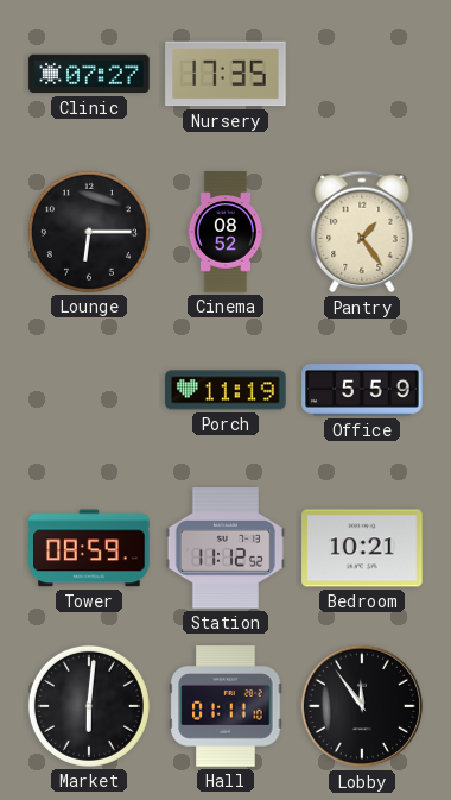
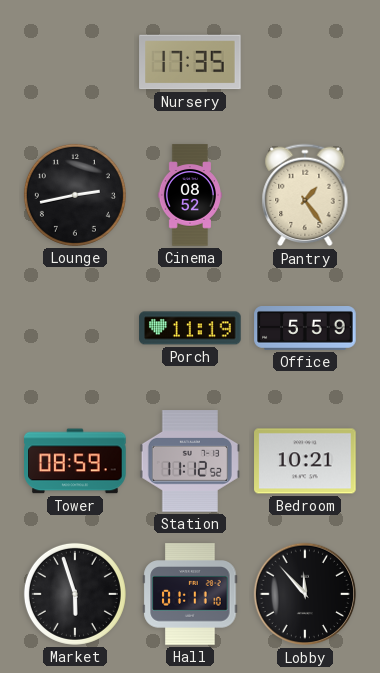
Clinic: 07:27 -> none (89, 74)
Lounge: 6:15 -> 2:43 (75, 195)
Market: 6:01 -> 5:57 (75, 594)
Lobby: 11:54 -> 11:53 (305, 594)
